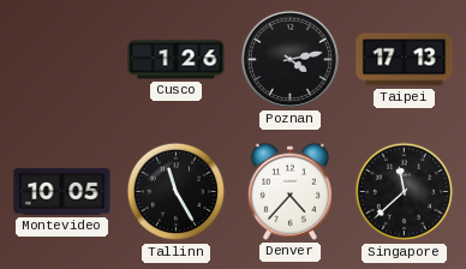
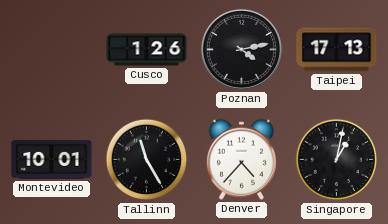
Montevideo: 10:05 -> 10:01 (52, 160)
Singapore: 11:38 -> 1:02 (337, 160)
